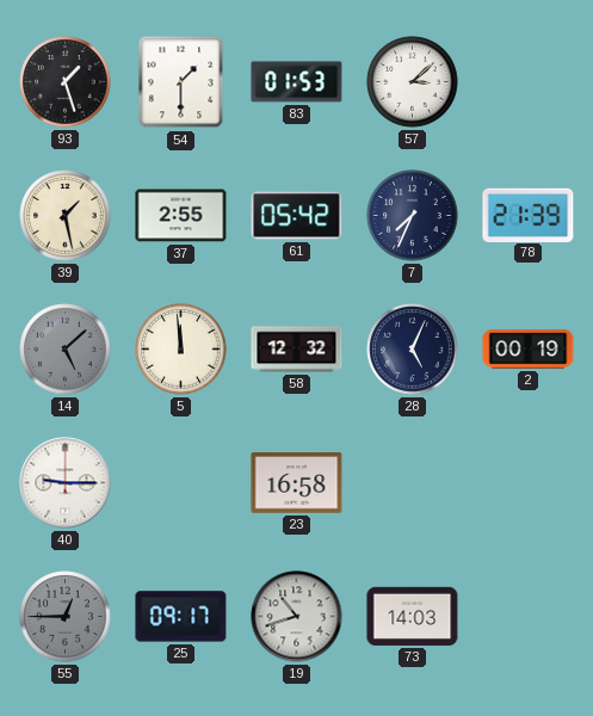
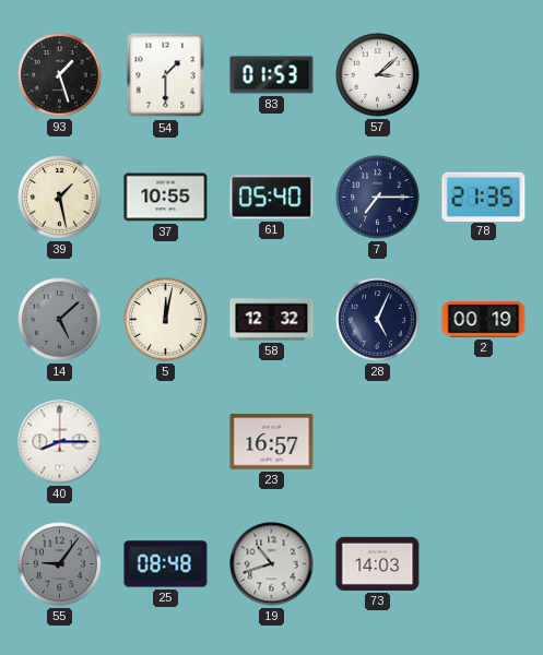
37: 2:55 -> 10:55 (166, 198)
61: 05:42 -> 05:40 (272, 198)
7: 7:34 -> 7:15 (378, 198)
78: 21:39 -> 21:35 (484, 196)
5: 11:59 -> 12:02 (166, 320)
40: 9:15 -> 8:15 (60, 442)
23: 16:58 -> 16:57 (272, 442)
55: 12:45 -> 9:06 (60, 564)
25: 09:17 -> 08:48 (166, 564)
